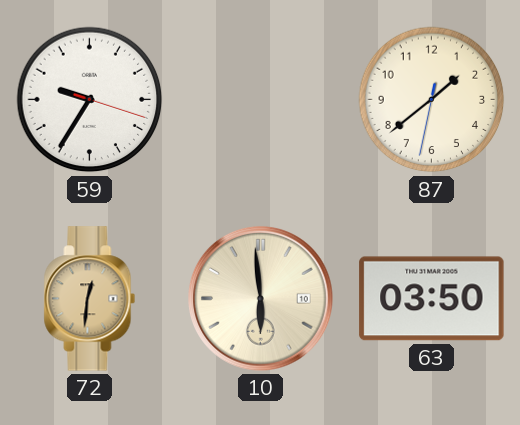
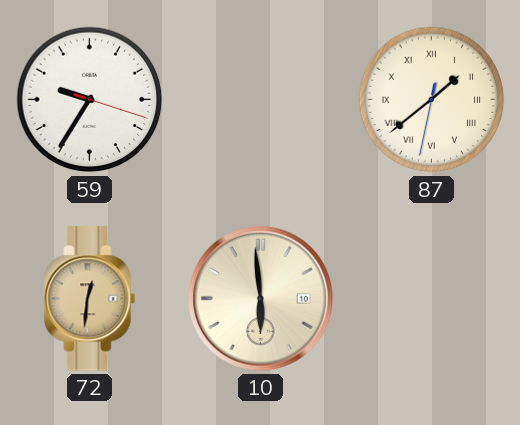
87 numerals: Arabic -> Roman (432, 100)
63: 03:50 -> none (432, 299)
